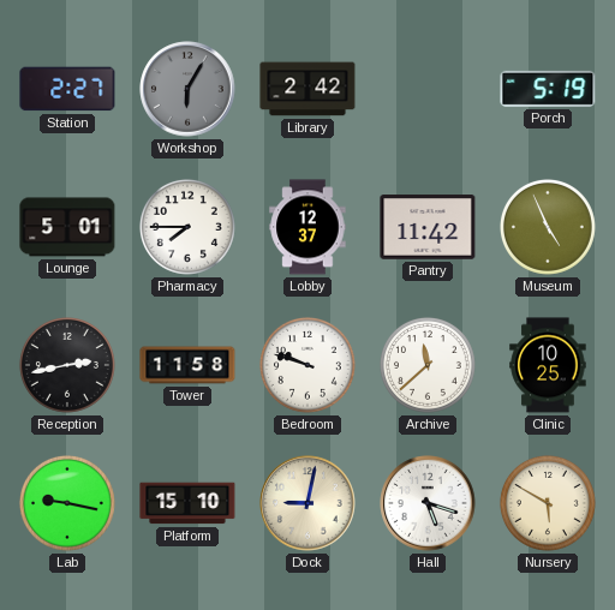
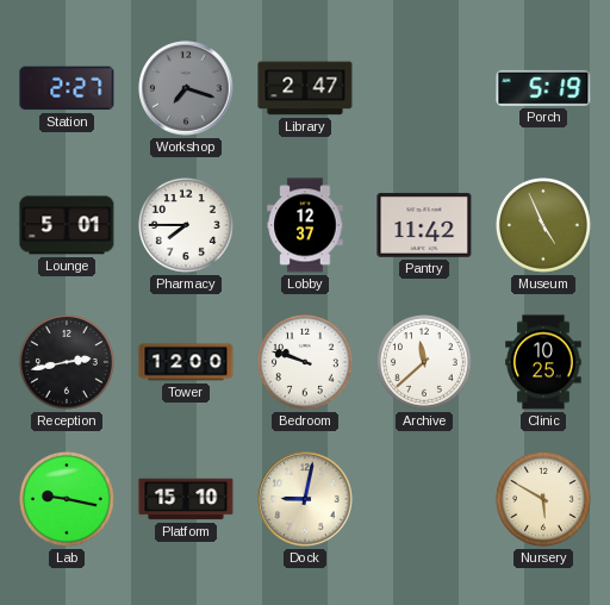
Workshop: 6:05 -> 7:18 (186, 88)
Library: 2:42 -> 2:47 (305, 88)
Tower: 11:58 -> 12:00 (186, 362)
Hall: 5:18 -> none (428, 503)
